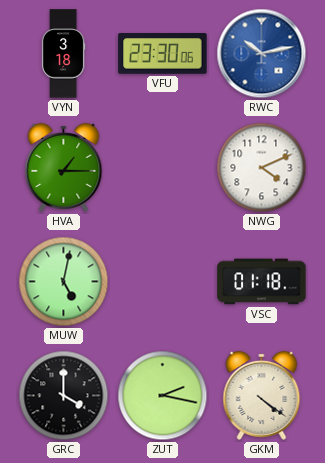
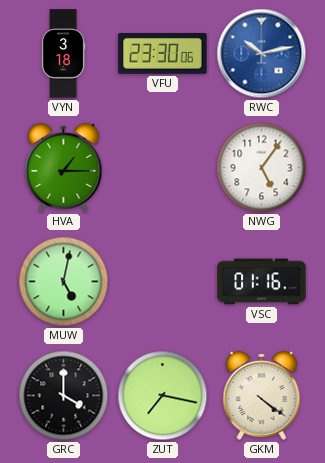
NWG: 4:11 -> 5:06 (262, 168)
VSC: 01:18 -> 01:16 (262, 282)
ZUT: 2:17 -> 7:17 (163, 396)
